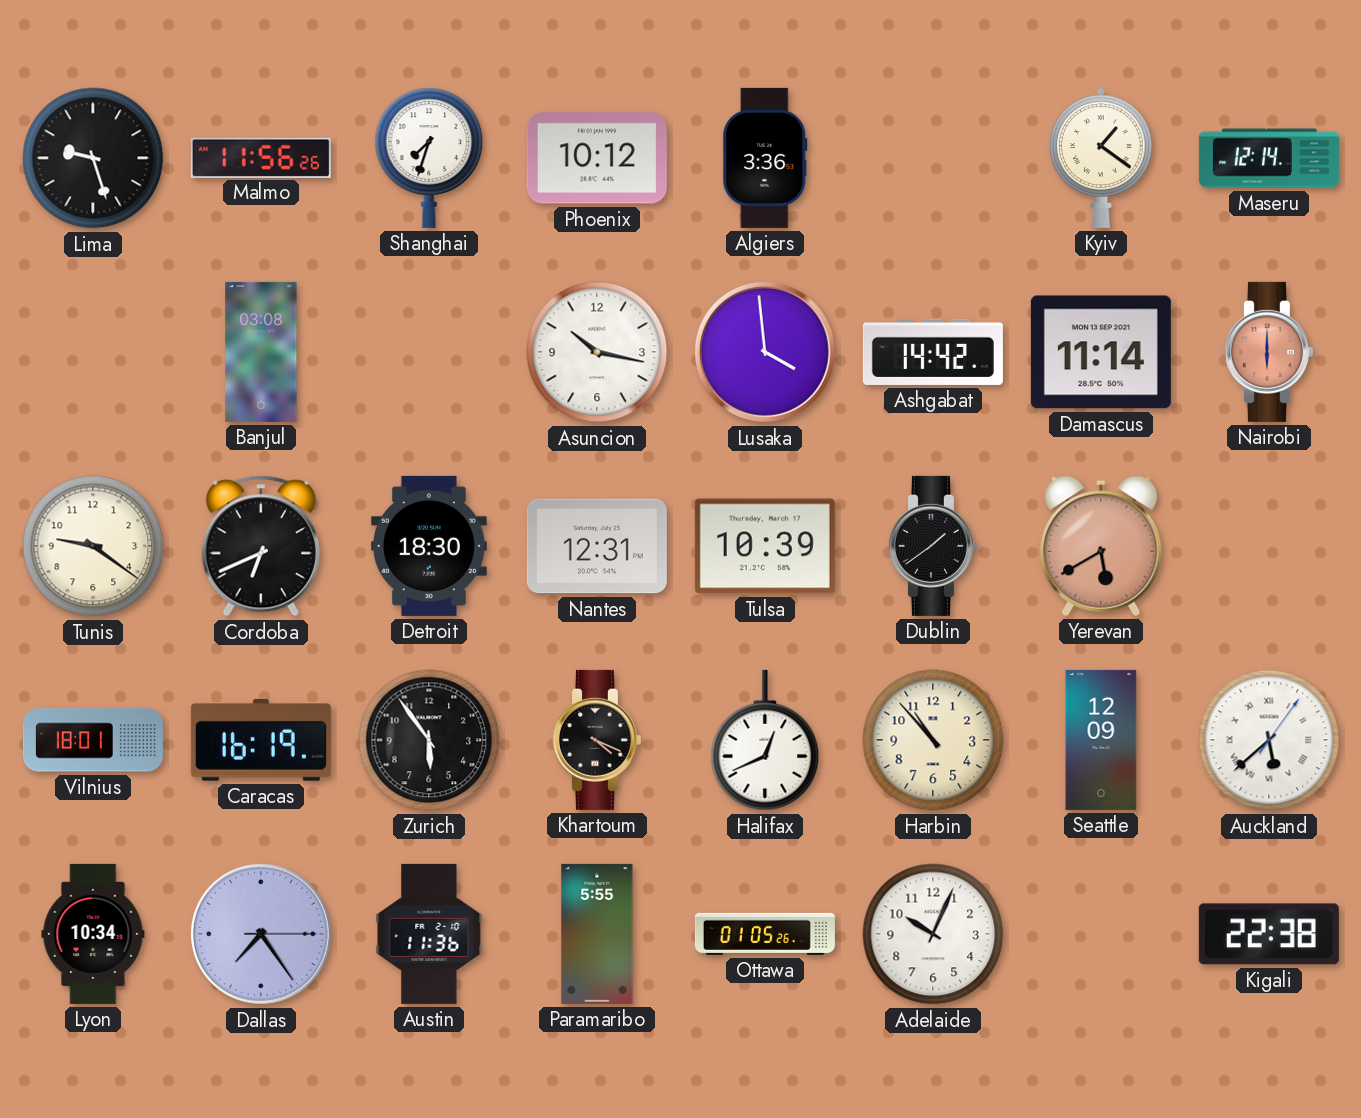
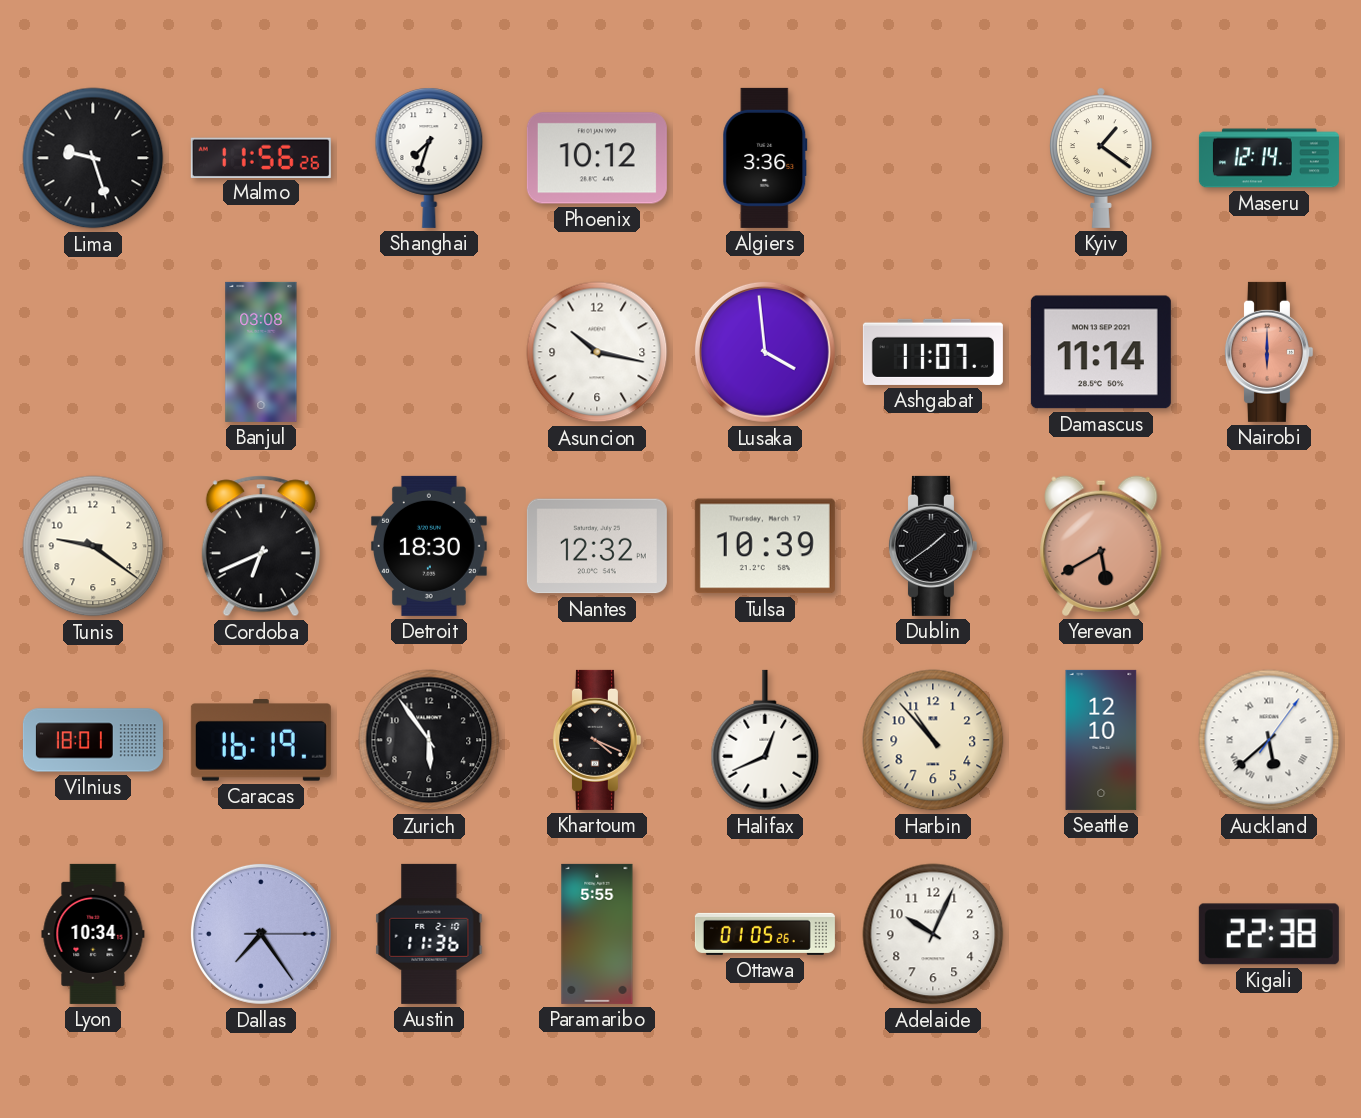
Ashgabat: 14:42 -> 11:07 (933, 352)
Nantes: 12:31 -> 12:32 (597, 546)
Seattle: 12:09 -> 12:10 (1101, 740)
